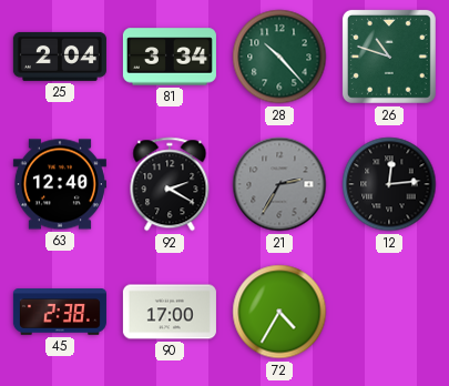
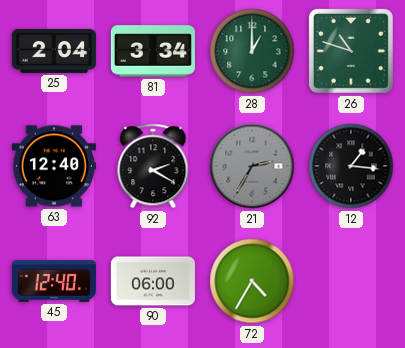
28: 10:23 -> 1:00 (252, 51)
12: 12:14 -> 1:16 (351, 166)
45: 2:38 -> 12:40 (54, 281)
90: 17:00 -> 06:00 (153, 281)
